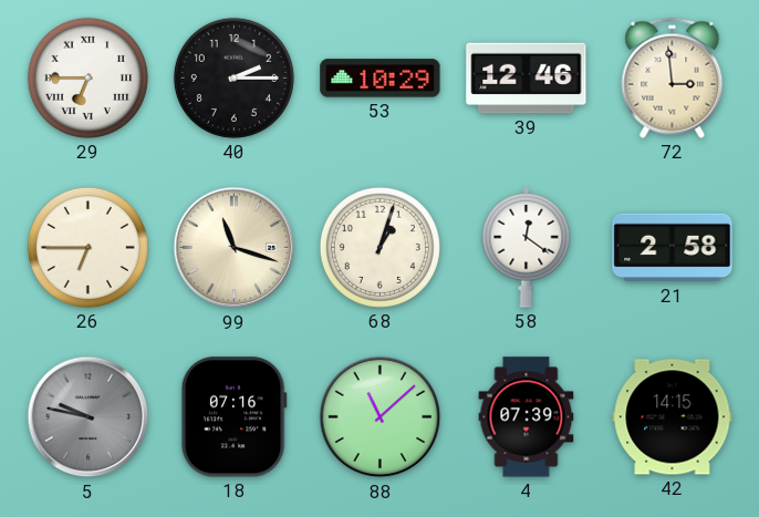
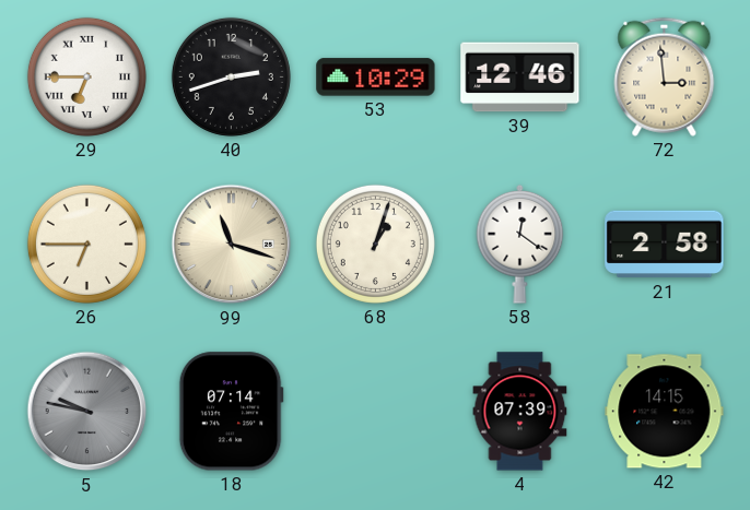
40: 2:15 -> 2:42 (231, 76)
18: 07:16 -> 07:14 (231, 412)
88: 11:08 -> none (381, 417)
